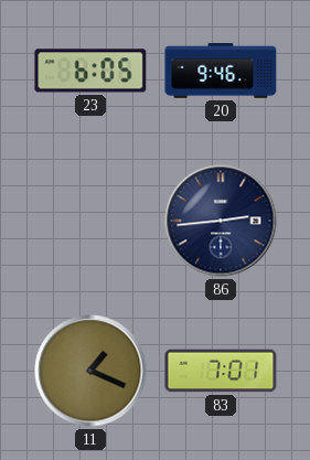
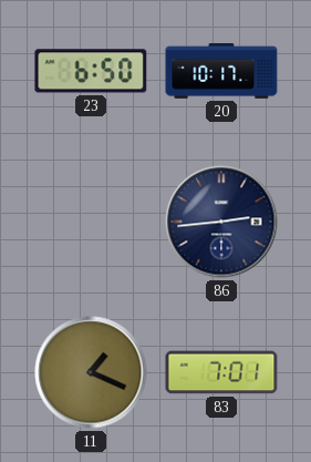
23: 6:05 -> 6:50 (91, 71)
20: 9:46 -> 10:17 (221, 72)
